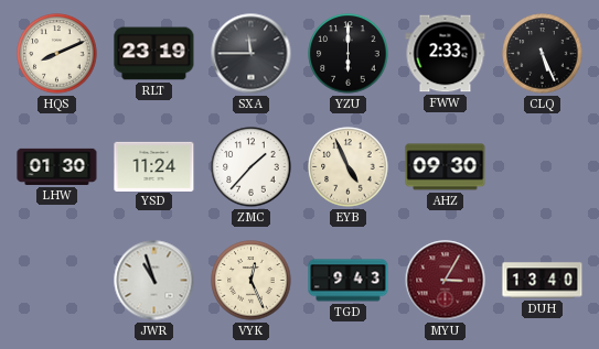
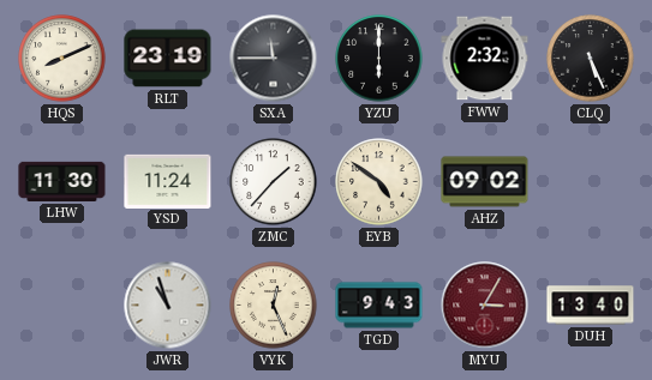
FWW: 2:33 -> 2:32 (485, 59)
LHW: 01:30 -> 11:30 (62, 181)
EYB: 4:56 -> 4:51 (379, 182)
AHZ: 09:30 -> 09:02 (485, 182)
